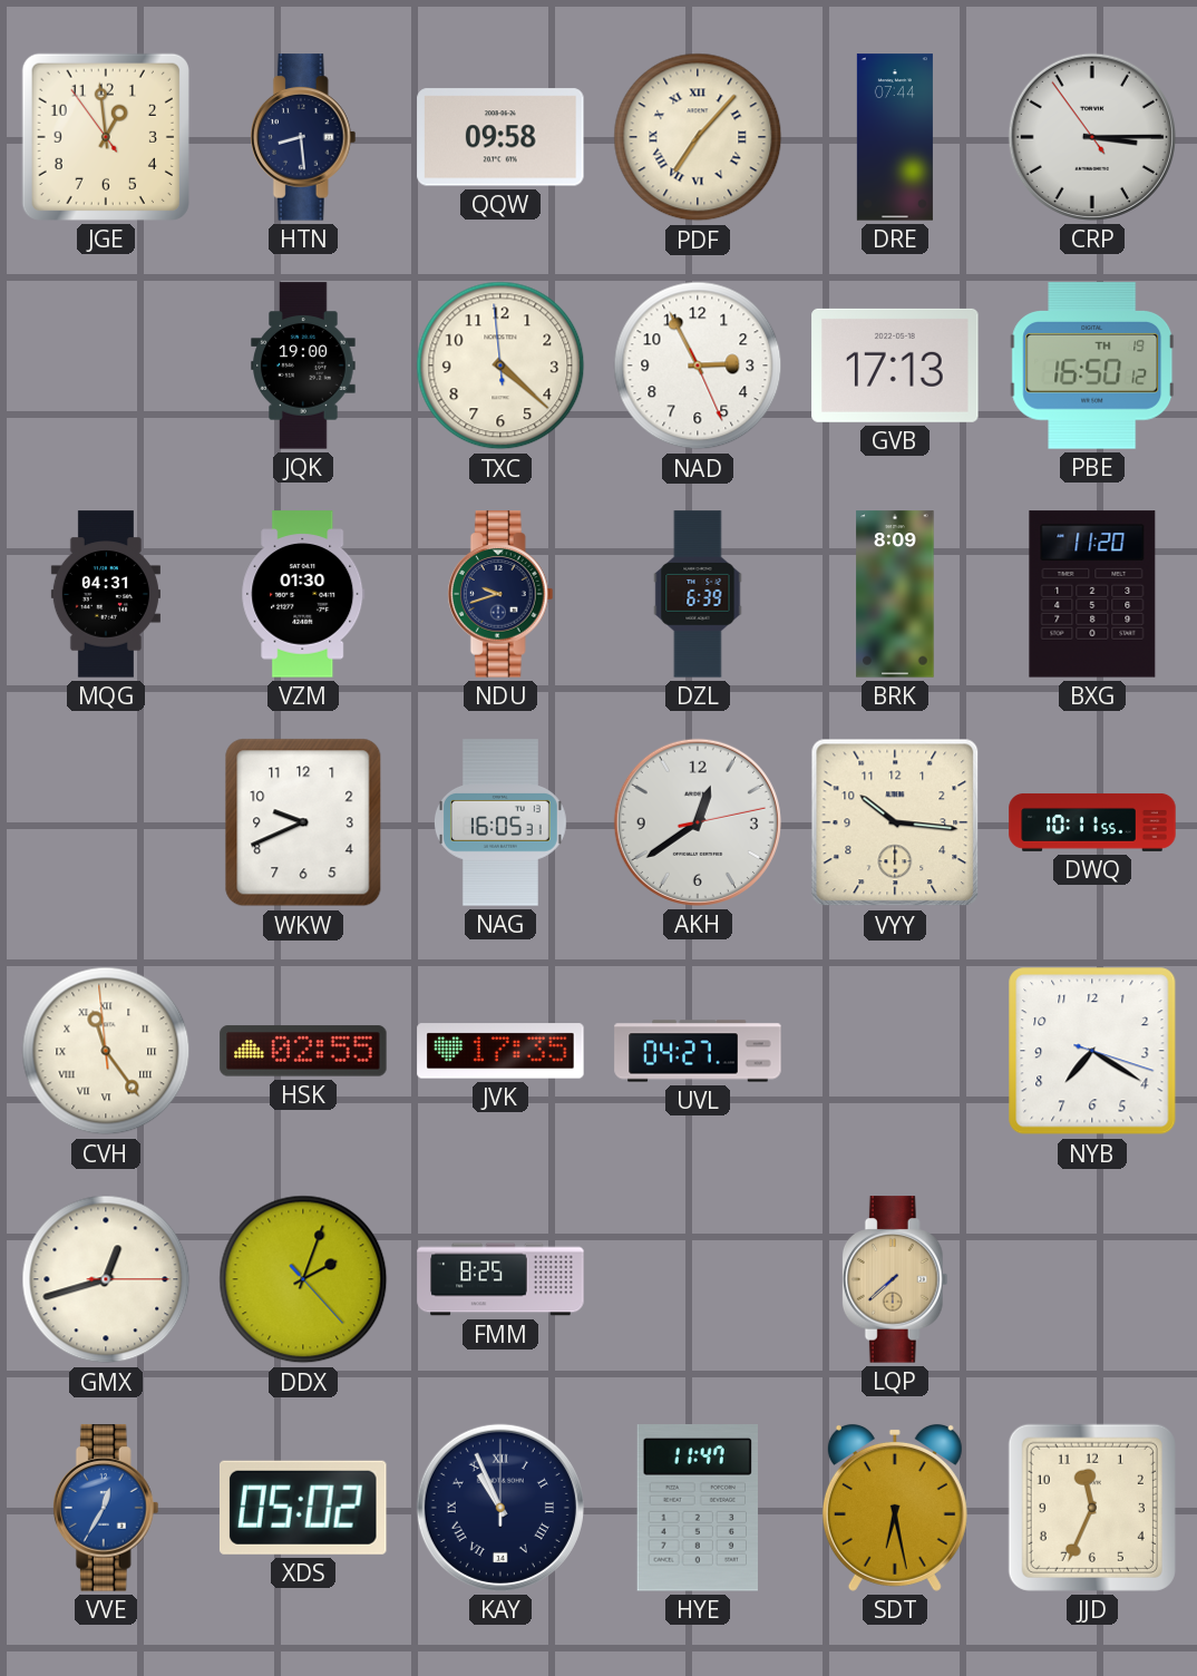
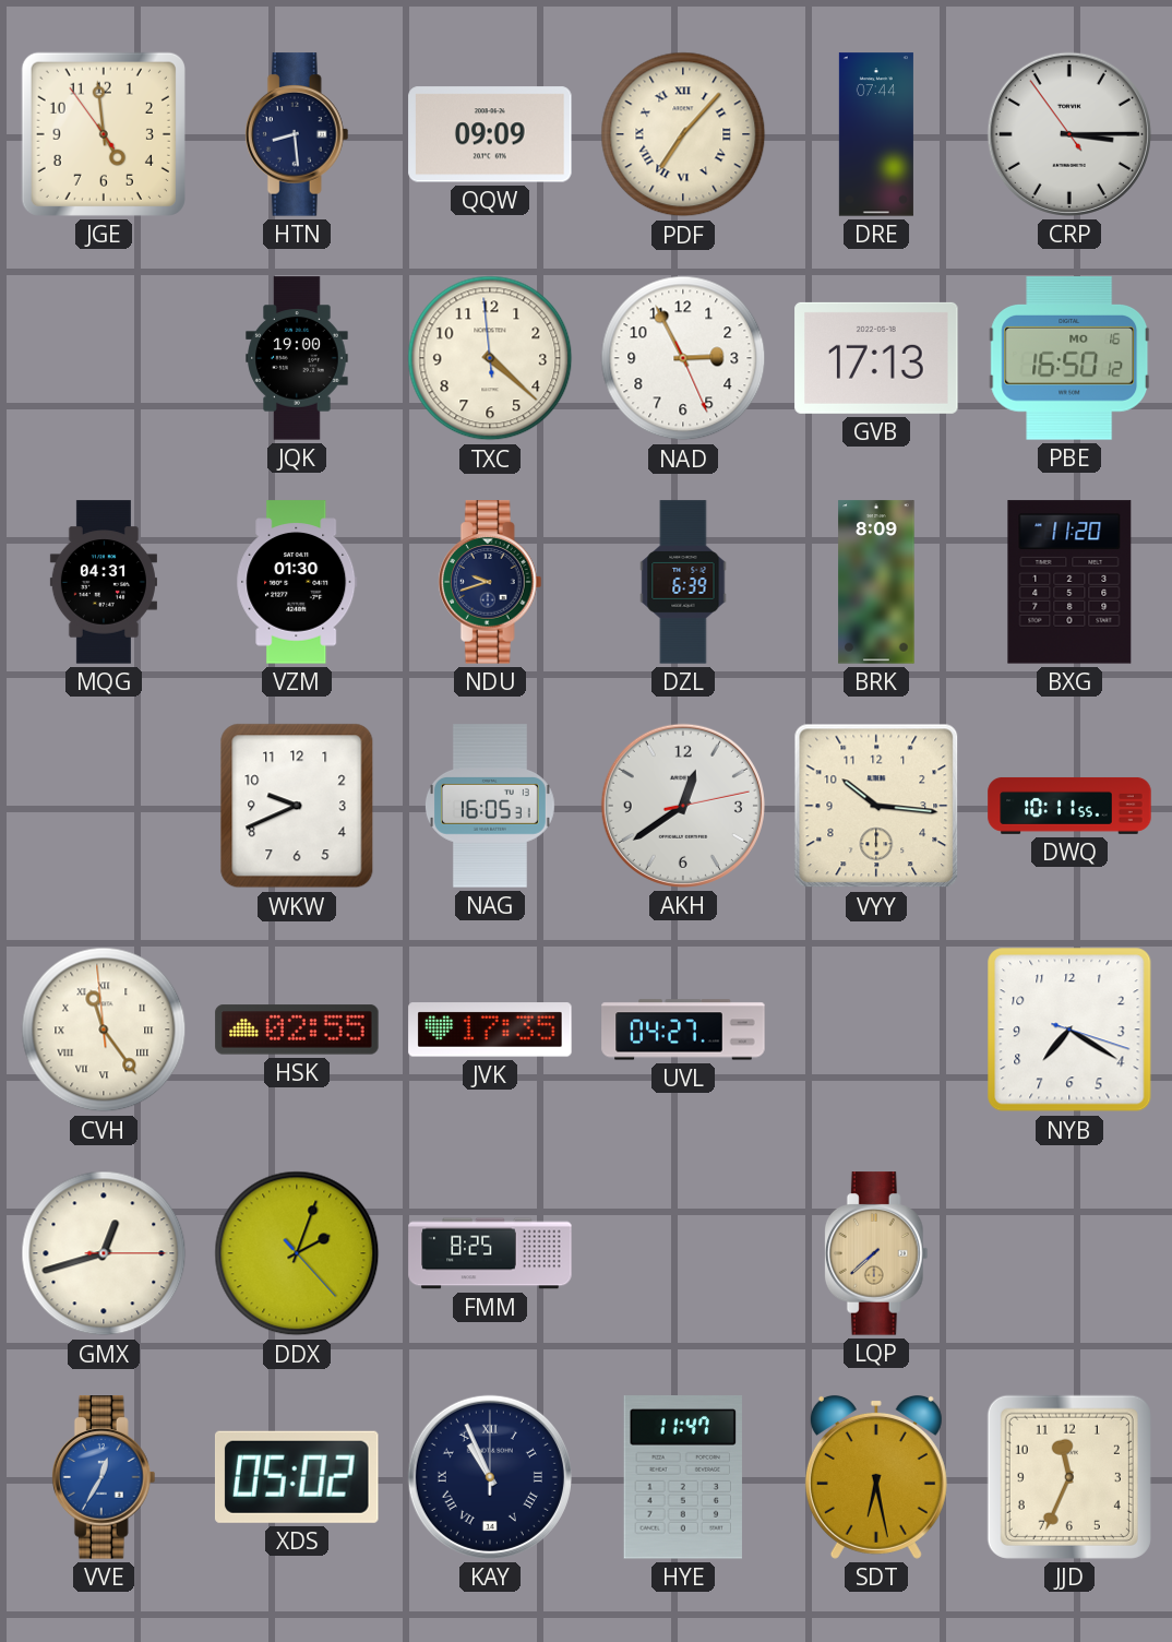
JGE: 12:58 -> 4:58 (104, 134)
QQW: 09:58 -> 09:09 (490, 134)
PBE date: TH 19 -> MO 16 (1069, 358)
